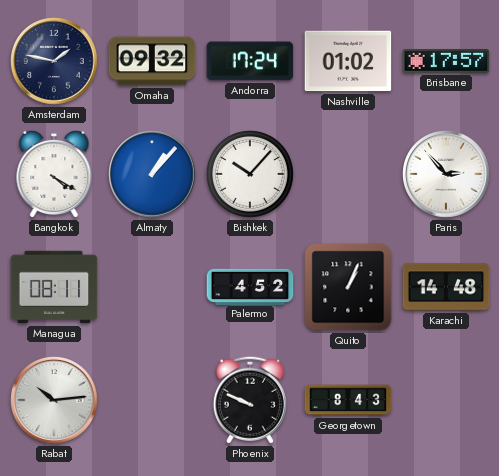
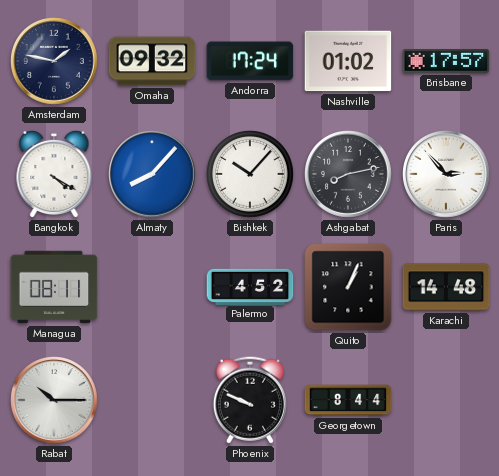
Almaty: 1:07 -> 8:07 (152, 174)
Ashgabat: none -> 8:13 (348, 174)
Rabat: 10:14 -> 10:15 (54, 400)
Georgetown: 8:43 -> 8:44 (348, 400)
